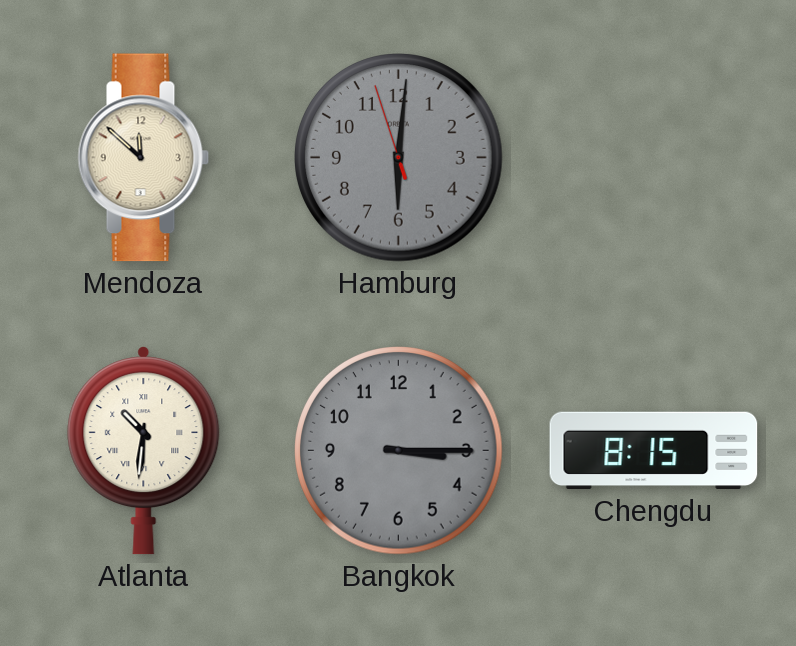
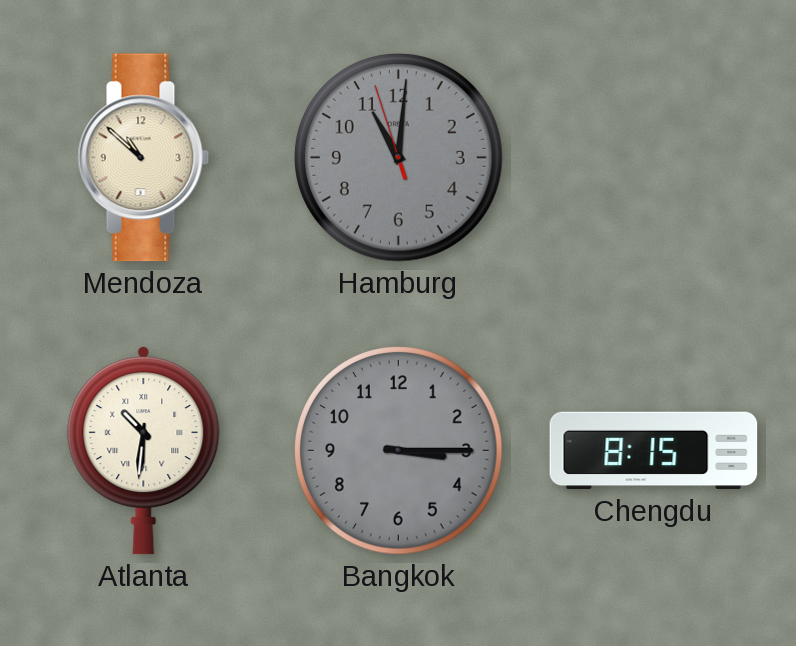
Mendoza: 11:52 -> 10:52 (144, 158)
Hamburg: 6:00 -> 11:00 (399, 158)
